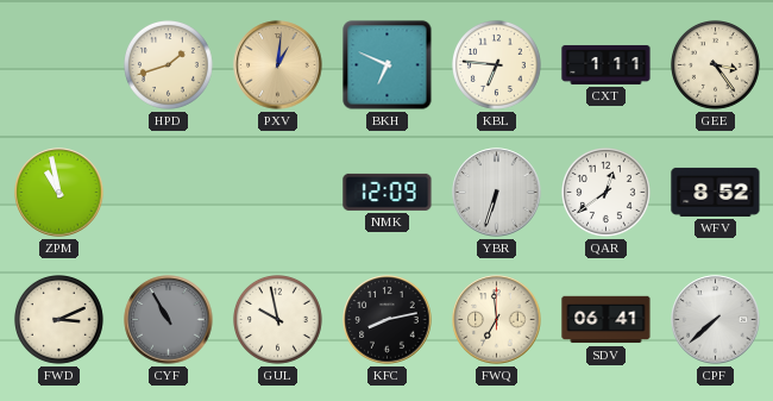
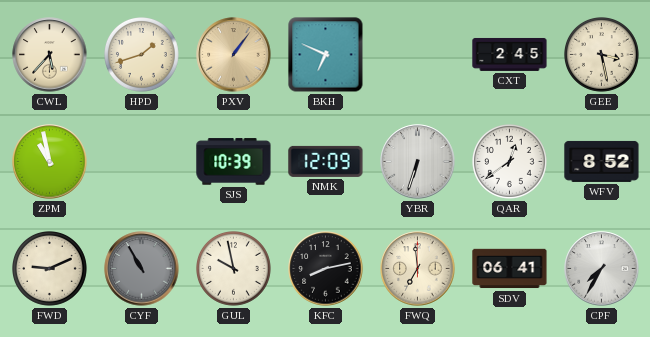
CWL: none -> 5:37 (50, 55)
PXV: 1:01 -> 1:06 (234, 55)
KBL: 6:46 -> none (497, 65)
CXT: 1:11 -> 2:45 (510, 54)
GEE: 3:24 -> 3:28 (602, 55)
SJS: none -> 10:39 (234, 162)
FWD: 3:11 -> 9:11 (50, 269)
CPF: 7:38 -> 7:35 (602, 269)
